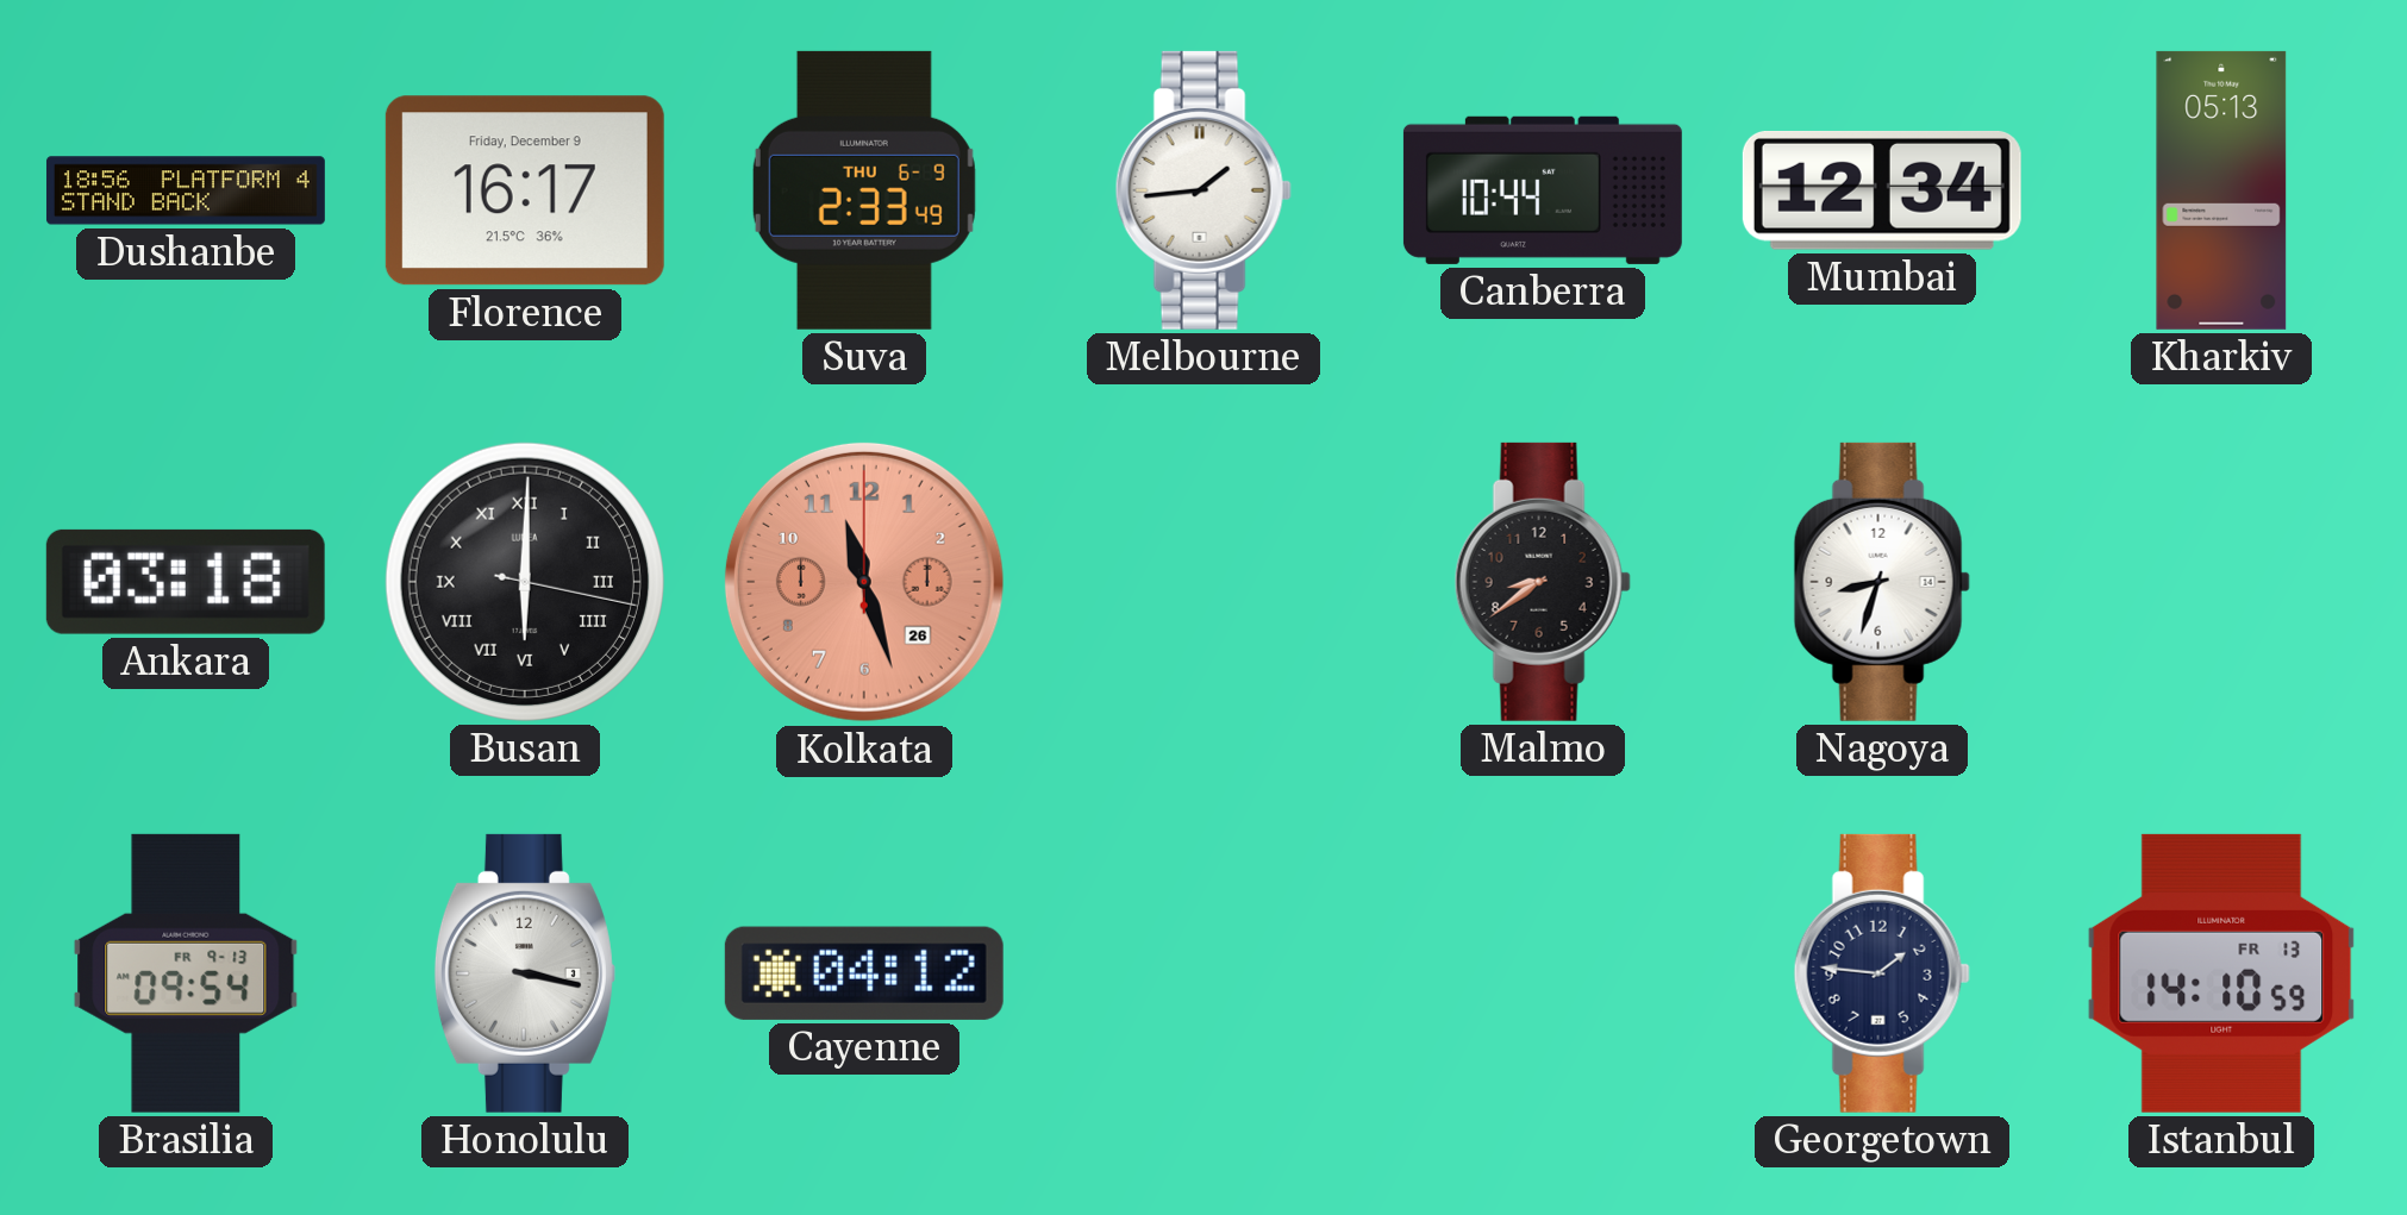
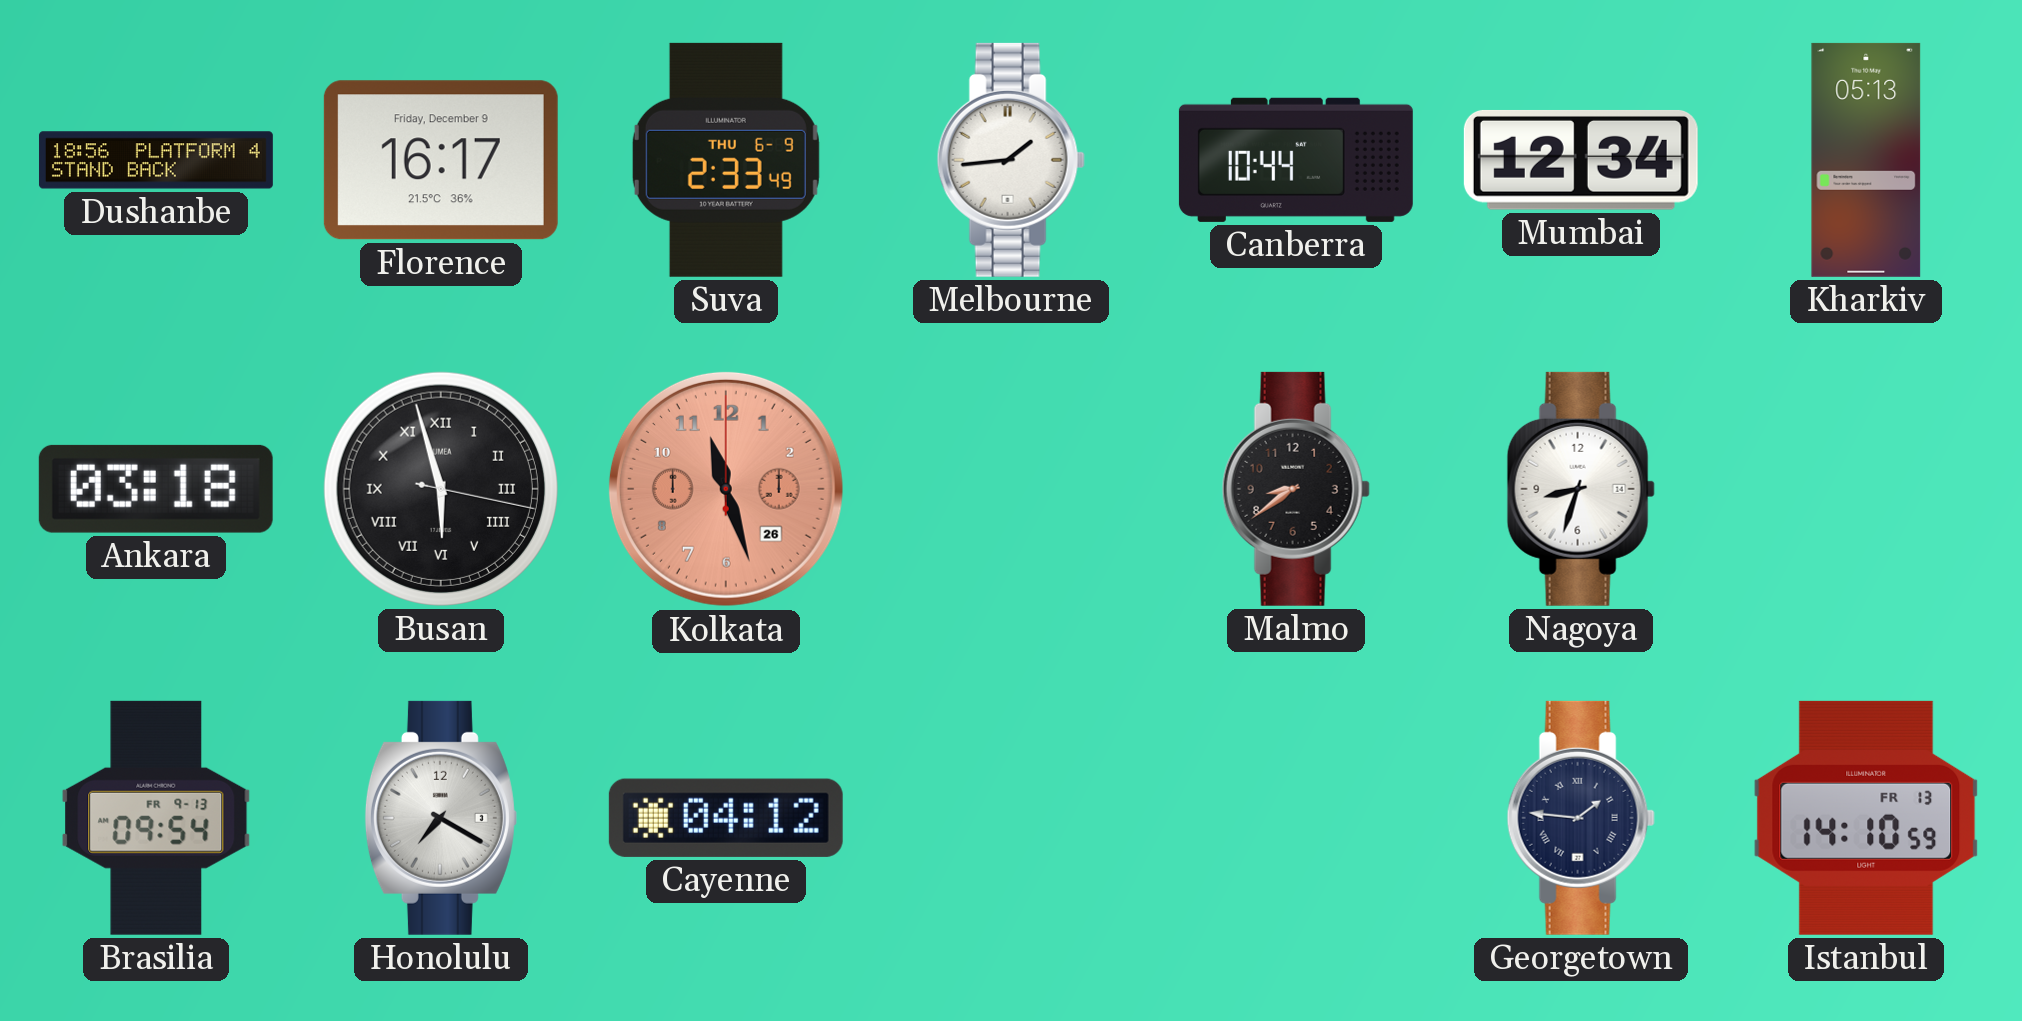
Busan: 6:00 -> 5:57 (441, 489)
Honolulu: 3:17 -> 7:20 (441, 818)
Georgetown numerals: Arabic -> Roman (1581, 818)
